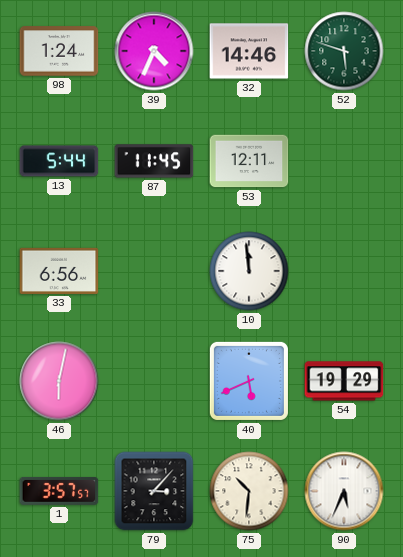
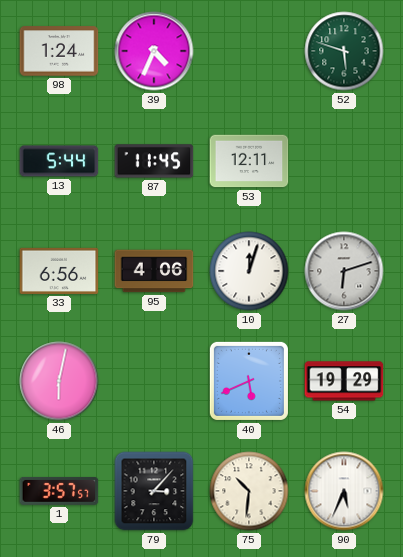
32: 14:46 -> none (249, 51)
95: none -> 4:06 (154, 271)
10: 11:59 -> 12:03 (249, 271)
27: none -> 6:12 (344, 271)
